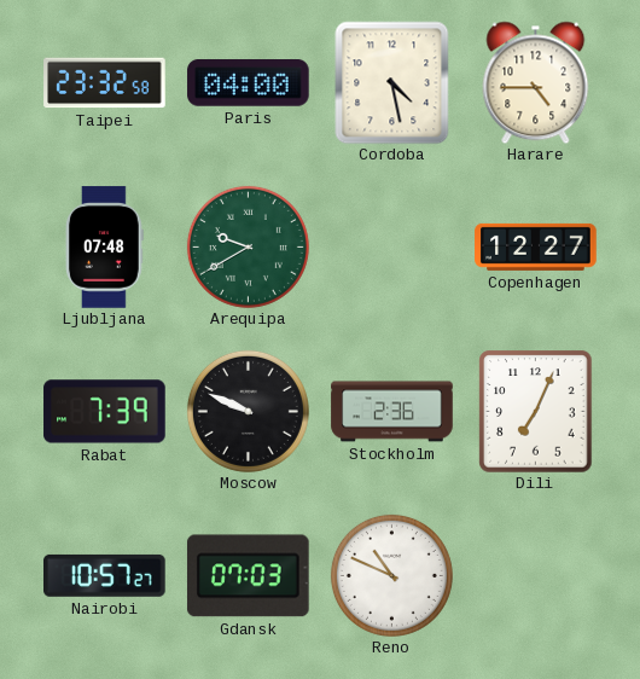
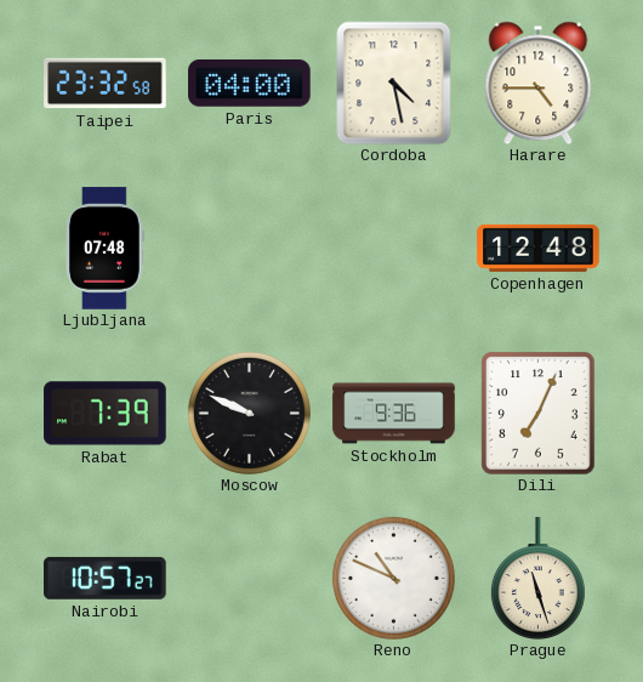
Arequipa: 9:40 -> none (248, 246)
Copenhagen: 12:27 -> 12:48 (539, 248)
Stockholm: 2:36 -> 9:36 (394, 414)
Gdansk: 07:03 -> none (249, 576)
Prague: none -> 11:27 (537, 578)
